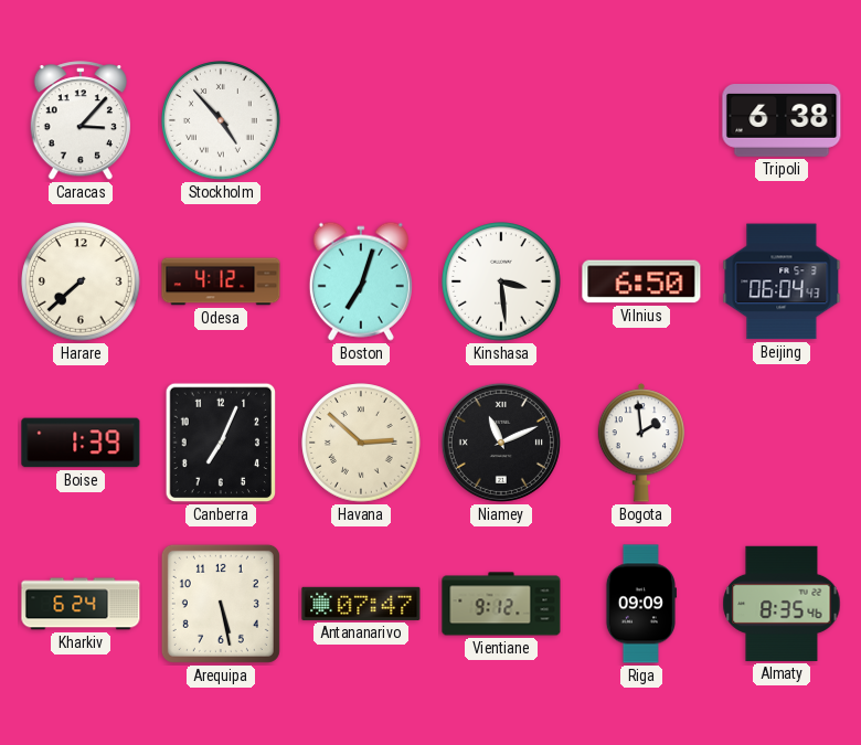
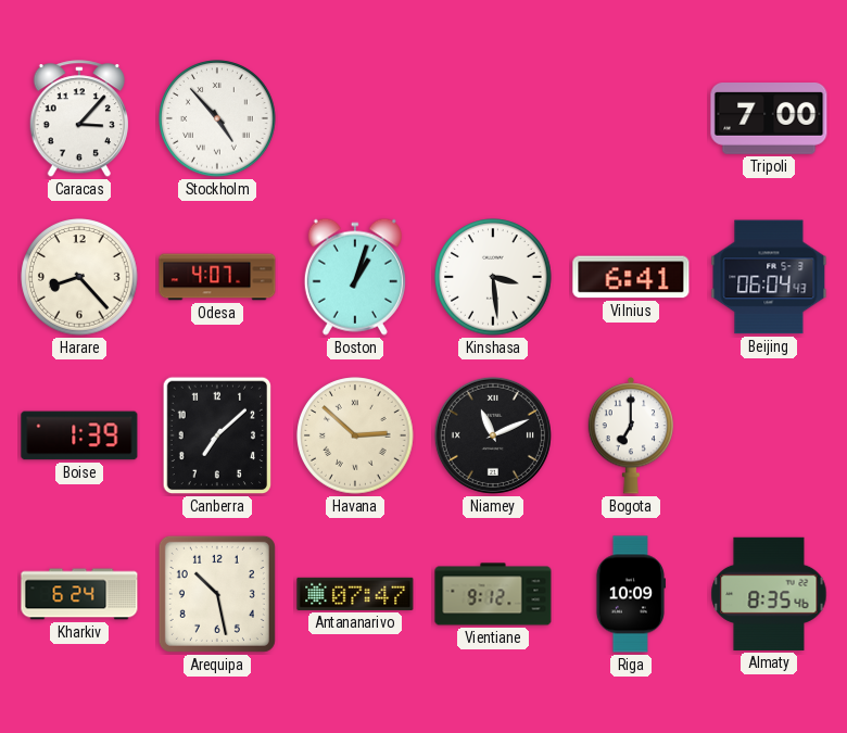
Tripoli: 6:38 -> 7:00 (769, 119)
Harare: 7:38 -> 8:23 (79, 277)
Odesa: 4:12 -> 4:07 (217, 277)
Boston: 7:03 -> 1:03 (355, 277)
Vilnius: 6:50 -> 6:41 (631, 277)
Canberra: 7:04 -> 7:08 (217, 435)
Bogota: 1:59 -> 7:00 (631, 435)
Arequipa: 5:28 -> 10:28 (217, 594)
Riga: 09:09 -> 10:09 (630, 594)
